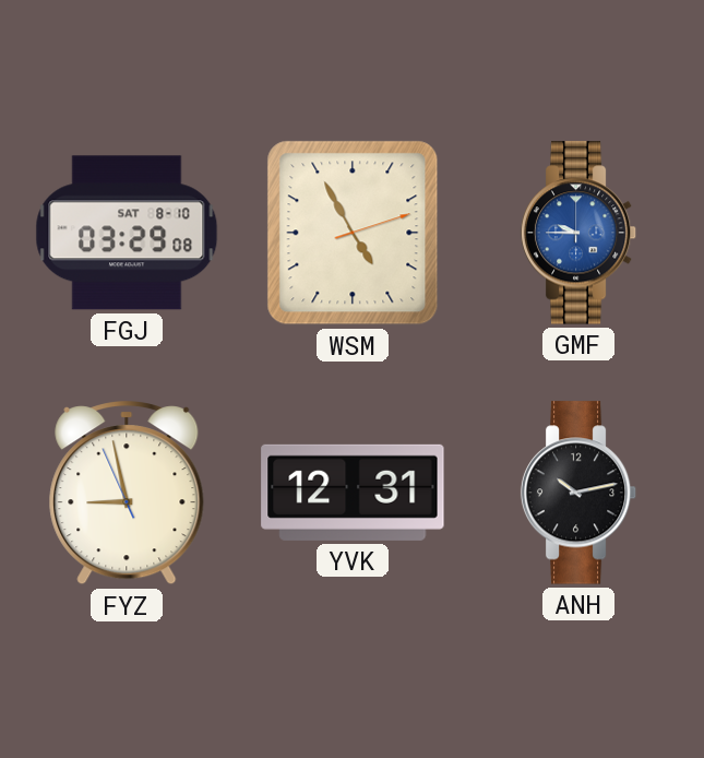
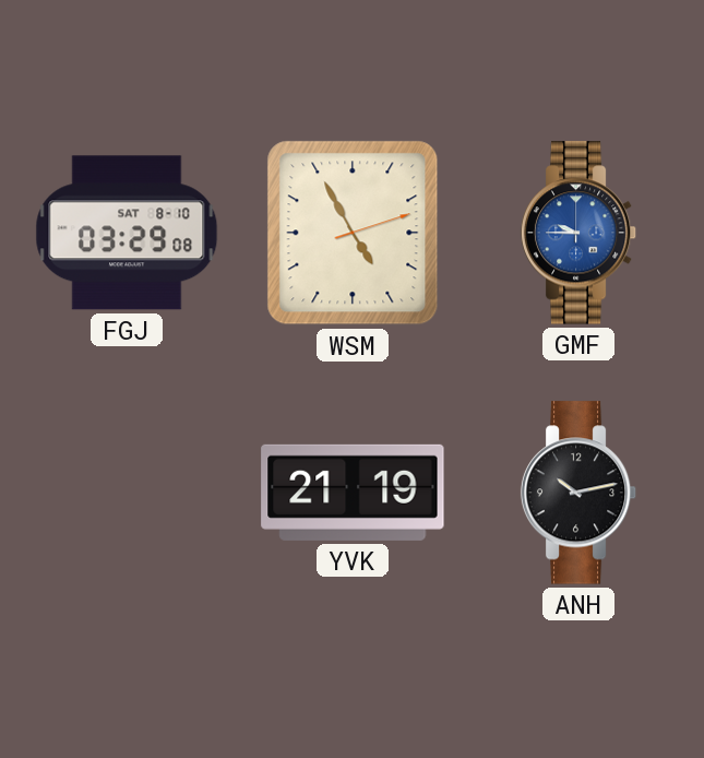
FYZ: 8:57 -> none (127, 494)
YVK: 12:31 -> 21:19 (353, 493)
